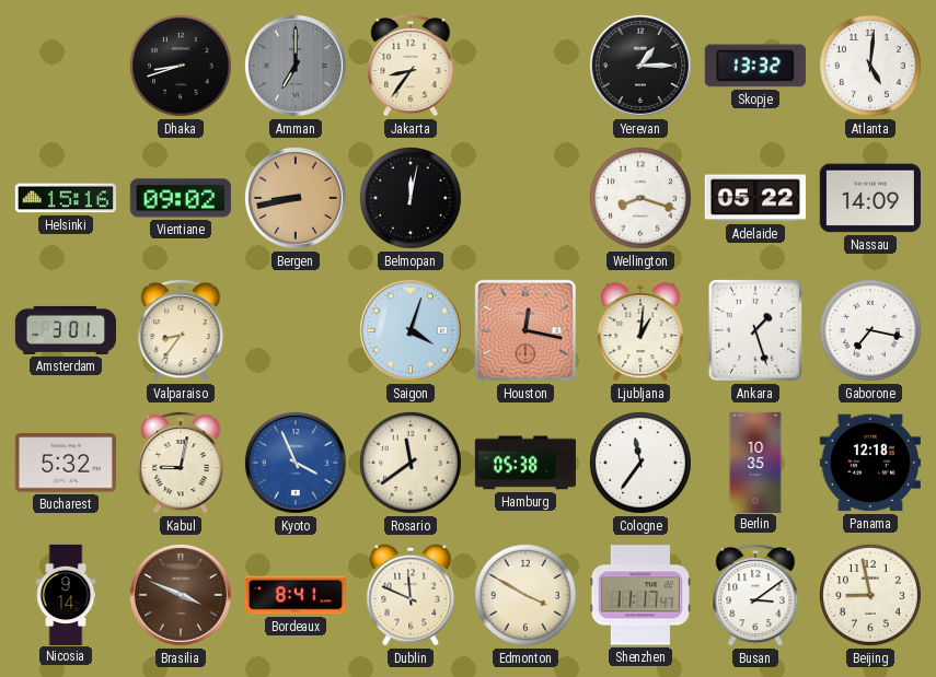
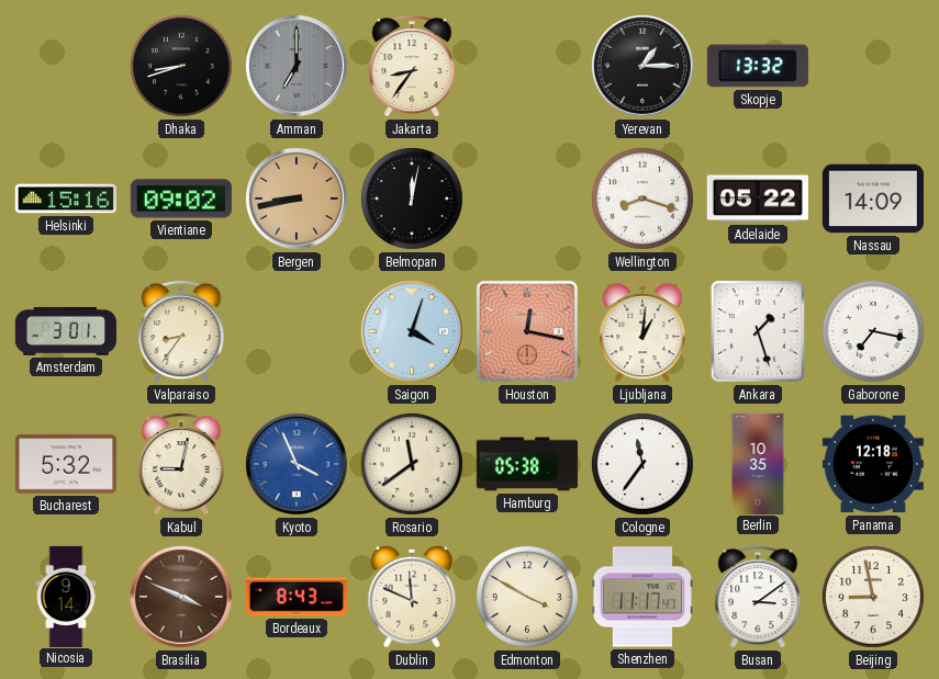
Atlanta: 5:01 -> none (870, 66)
Bordeaux: 8:41 -> 8:43 (297, 597)
